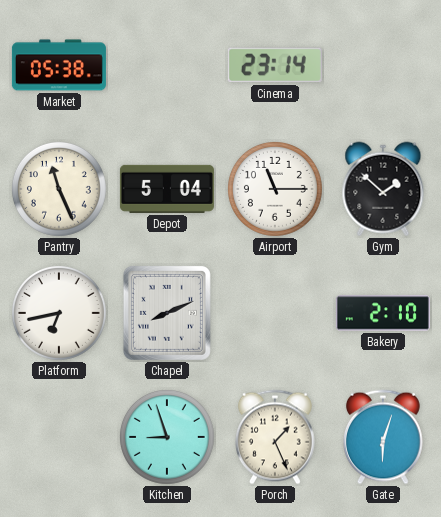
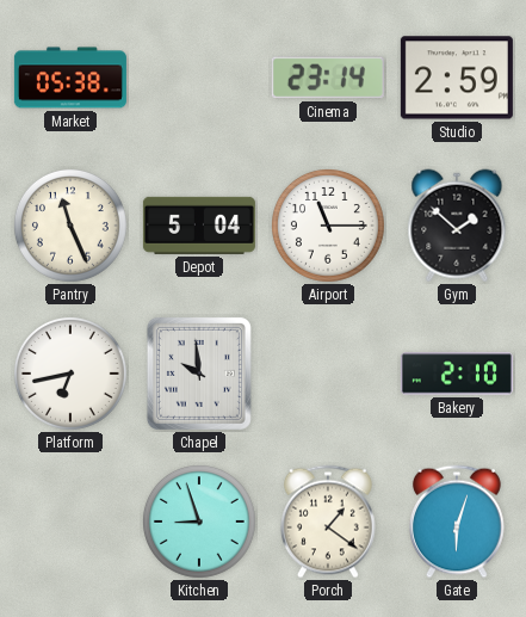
Studio: none -> 2:59 (457, 78)
Chapel: 8:11 -> 9:59 (199, 374)
Porch: 1:26 -> 1:21 (328, 522)
